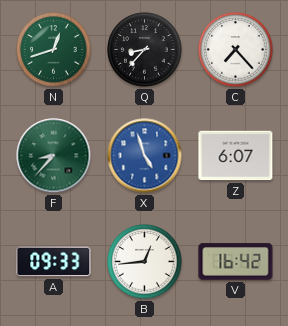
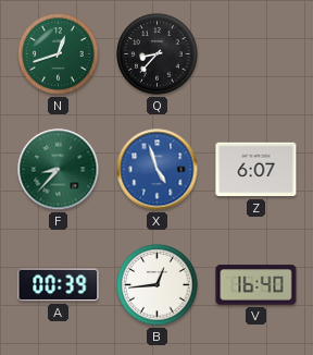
C: 7:23 -> none (236, 50)
A: 09:33 -> 00:39 (59, 285)
V: 16:42 -> 16:40 (256, 285)
